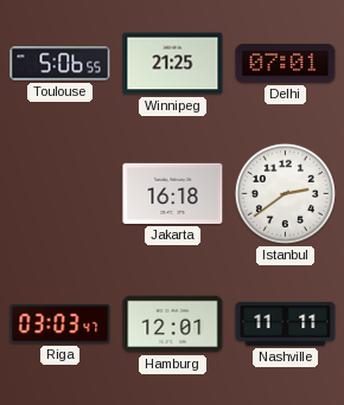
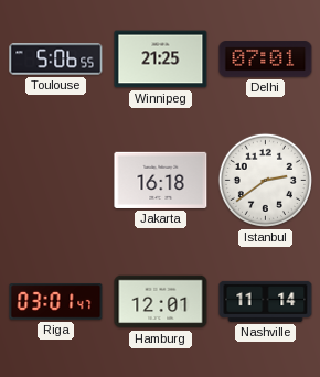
Riga: 03:03 -> 03:01 (56, 302)
Nashville: 11:11 -> 11:14 (266, 301)
